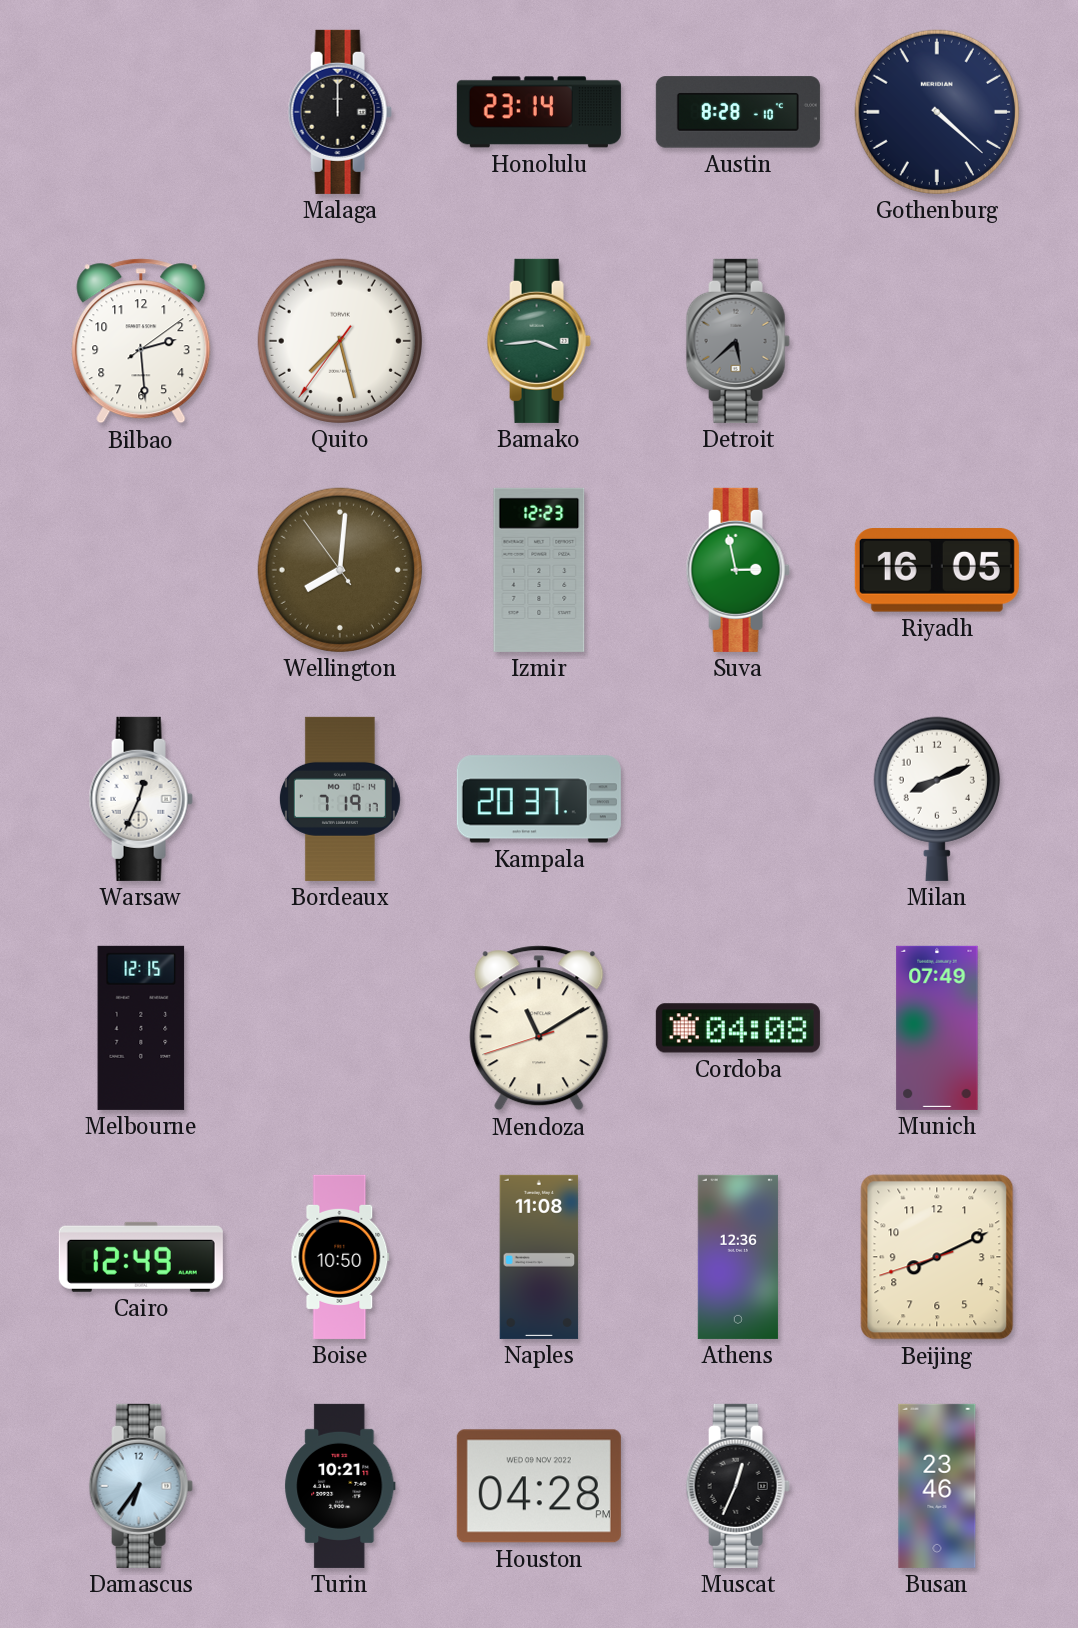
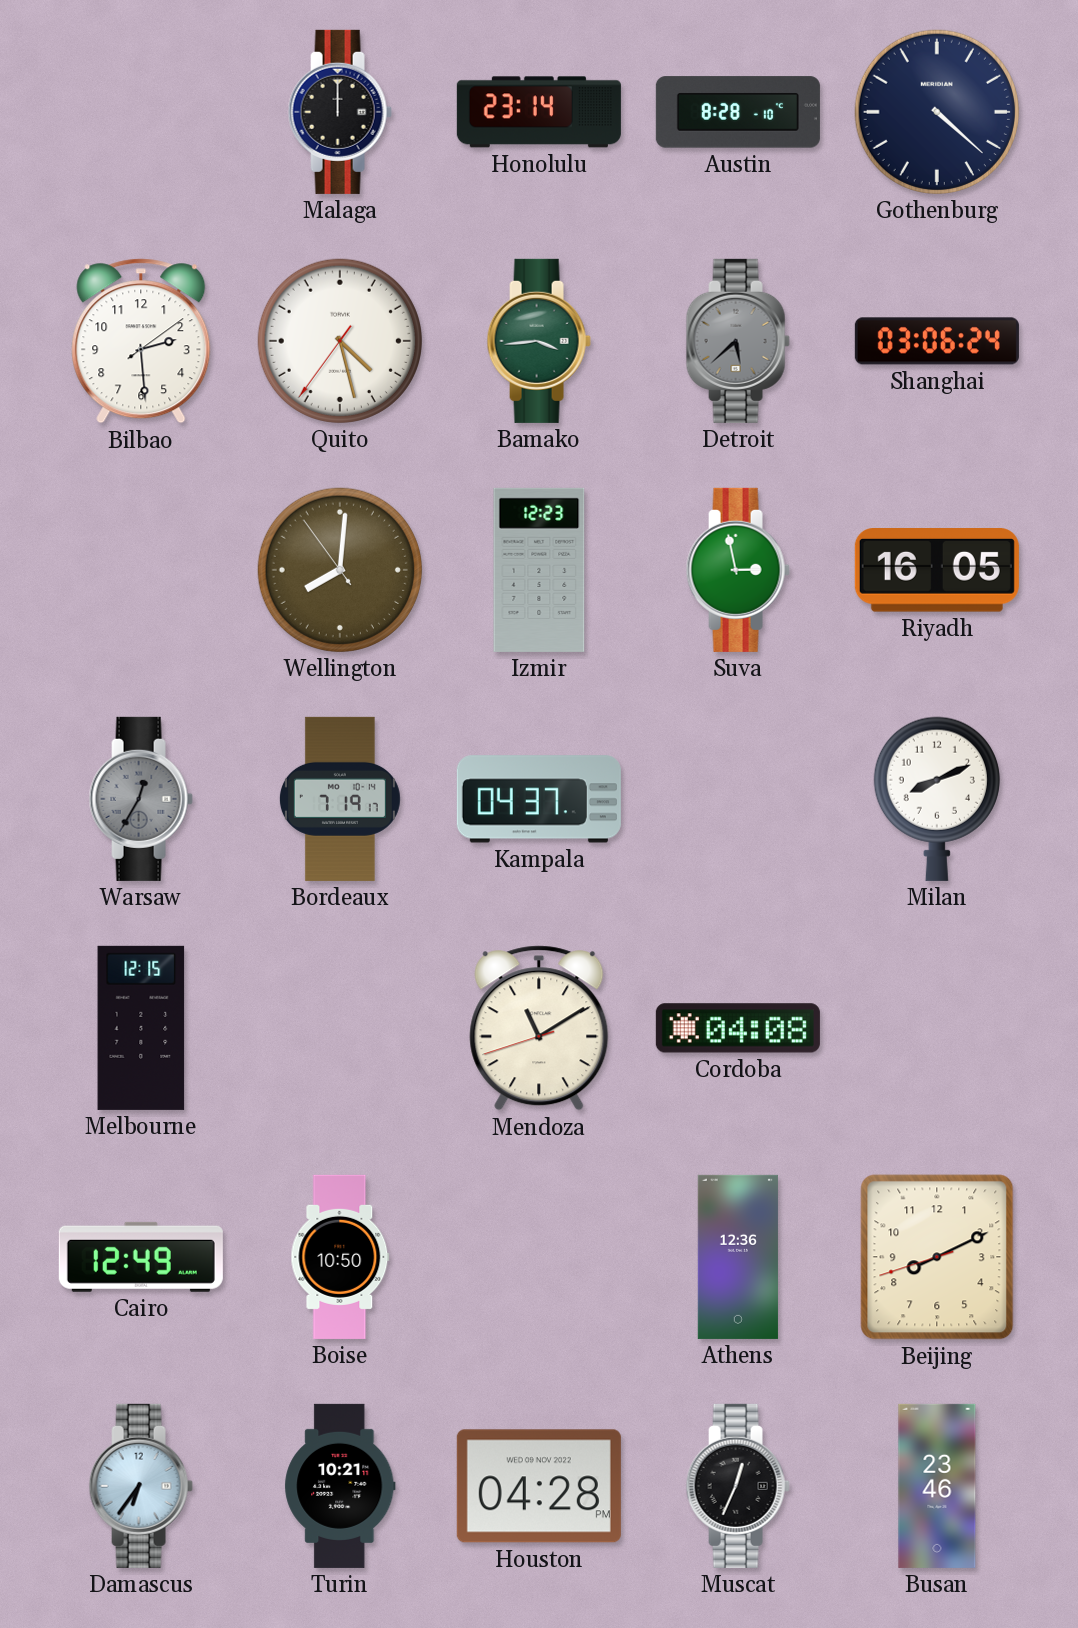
Quito: 7:27 -> 4:27 (340, 341)
Shanghai: none -> 03:06 (937, 341)
Warsaw: 12:34 -> 12:35 (141, 799)
Warsaw dial: white -> grey (141, 799)
Kampala: 20:37 -> 04:37 (539, 799)
Munich: 07:49 -> none (937, 1028)
Naples: 11:08 -> none (539, 1257)
